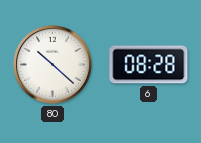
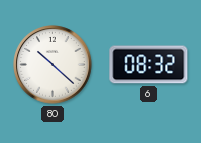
6: 08:28 -> 08:32 (149, 65)
